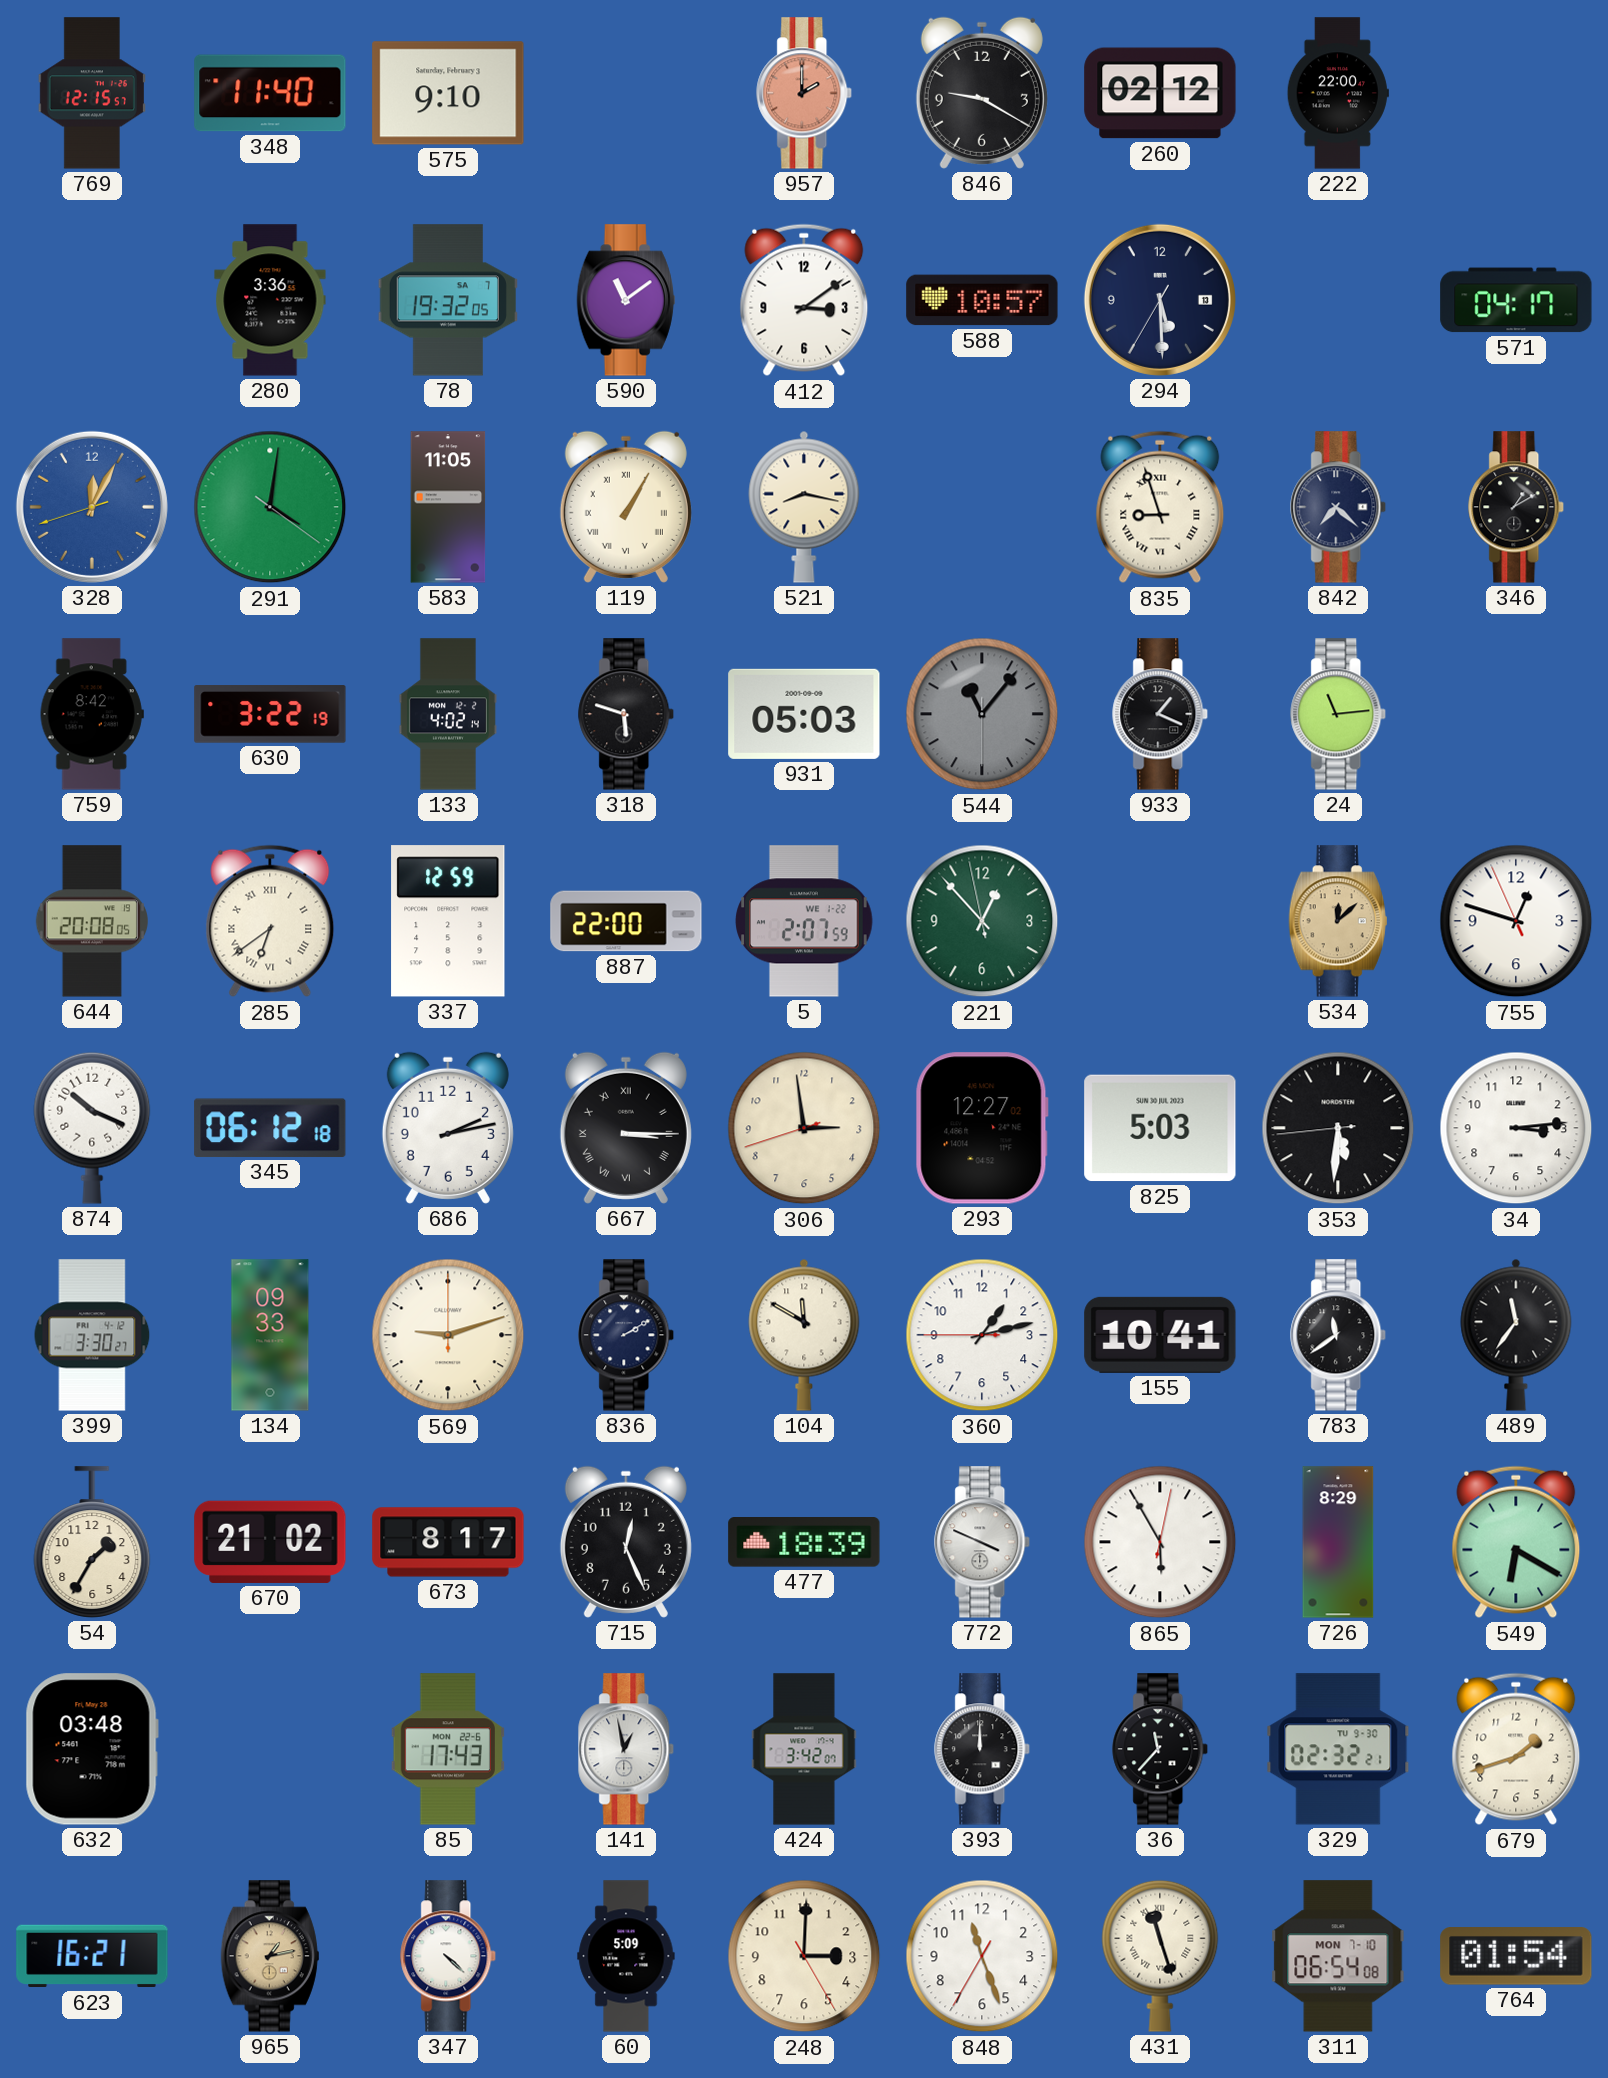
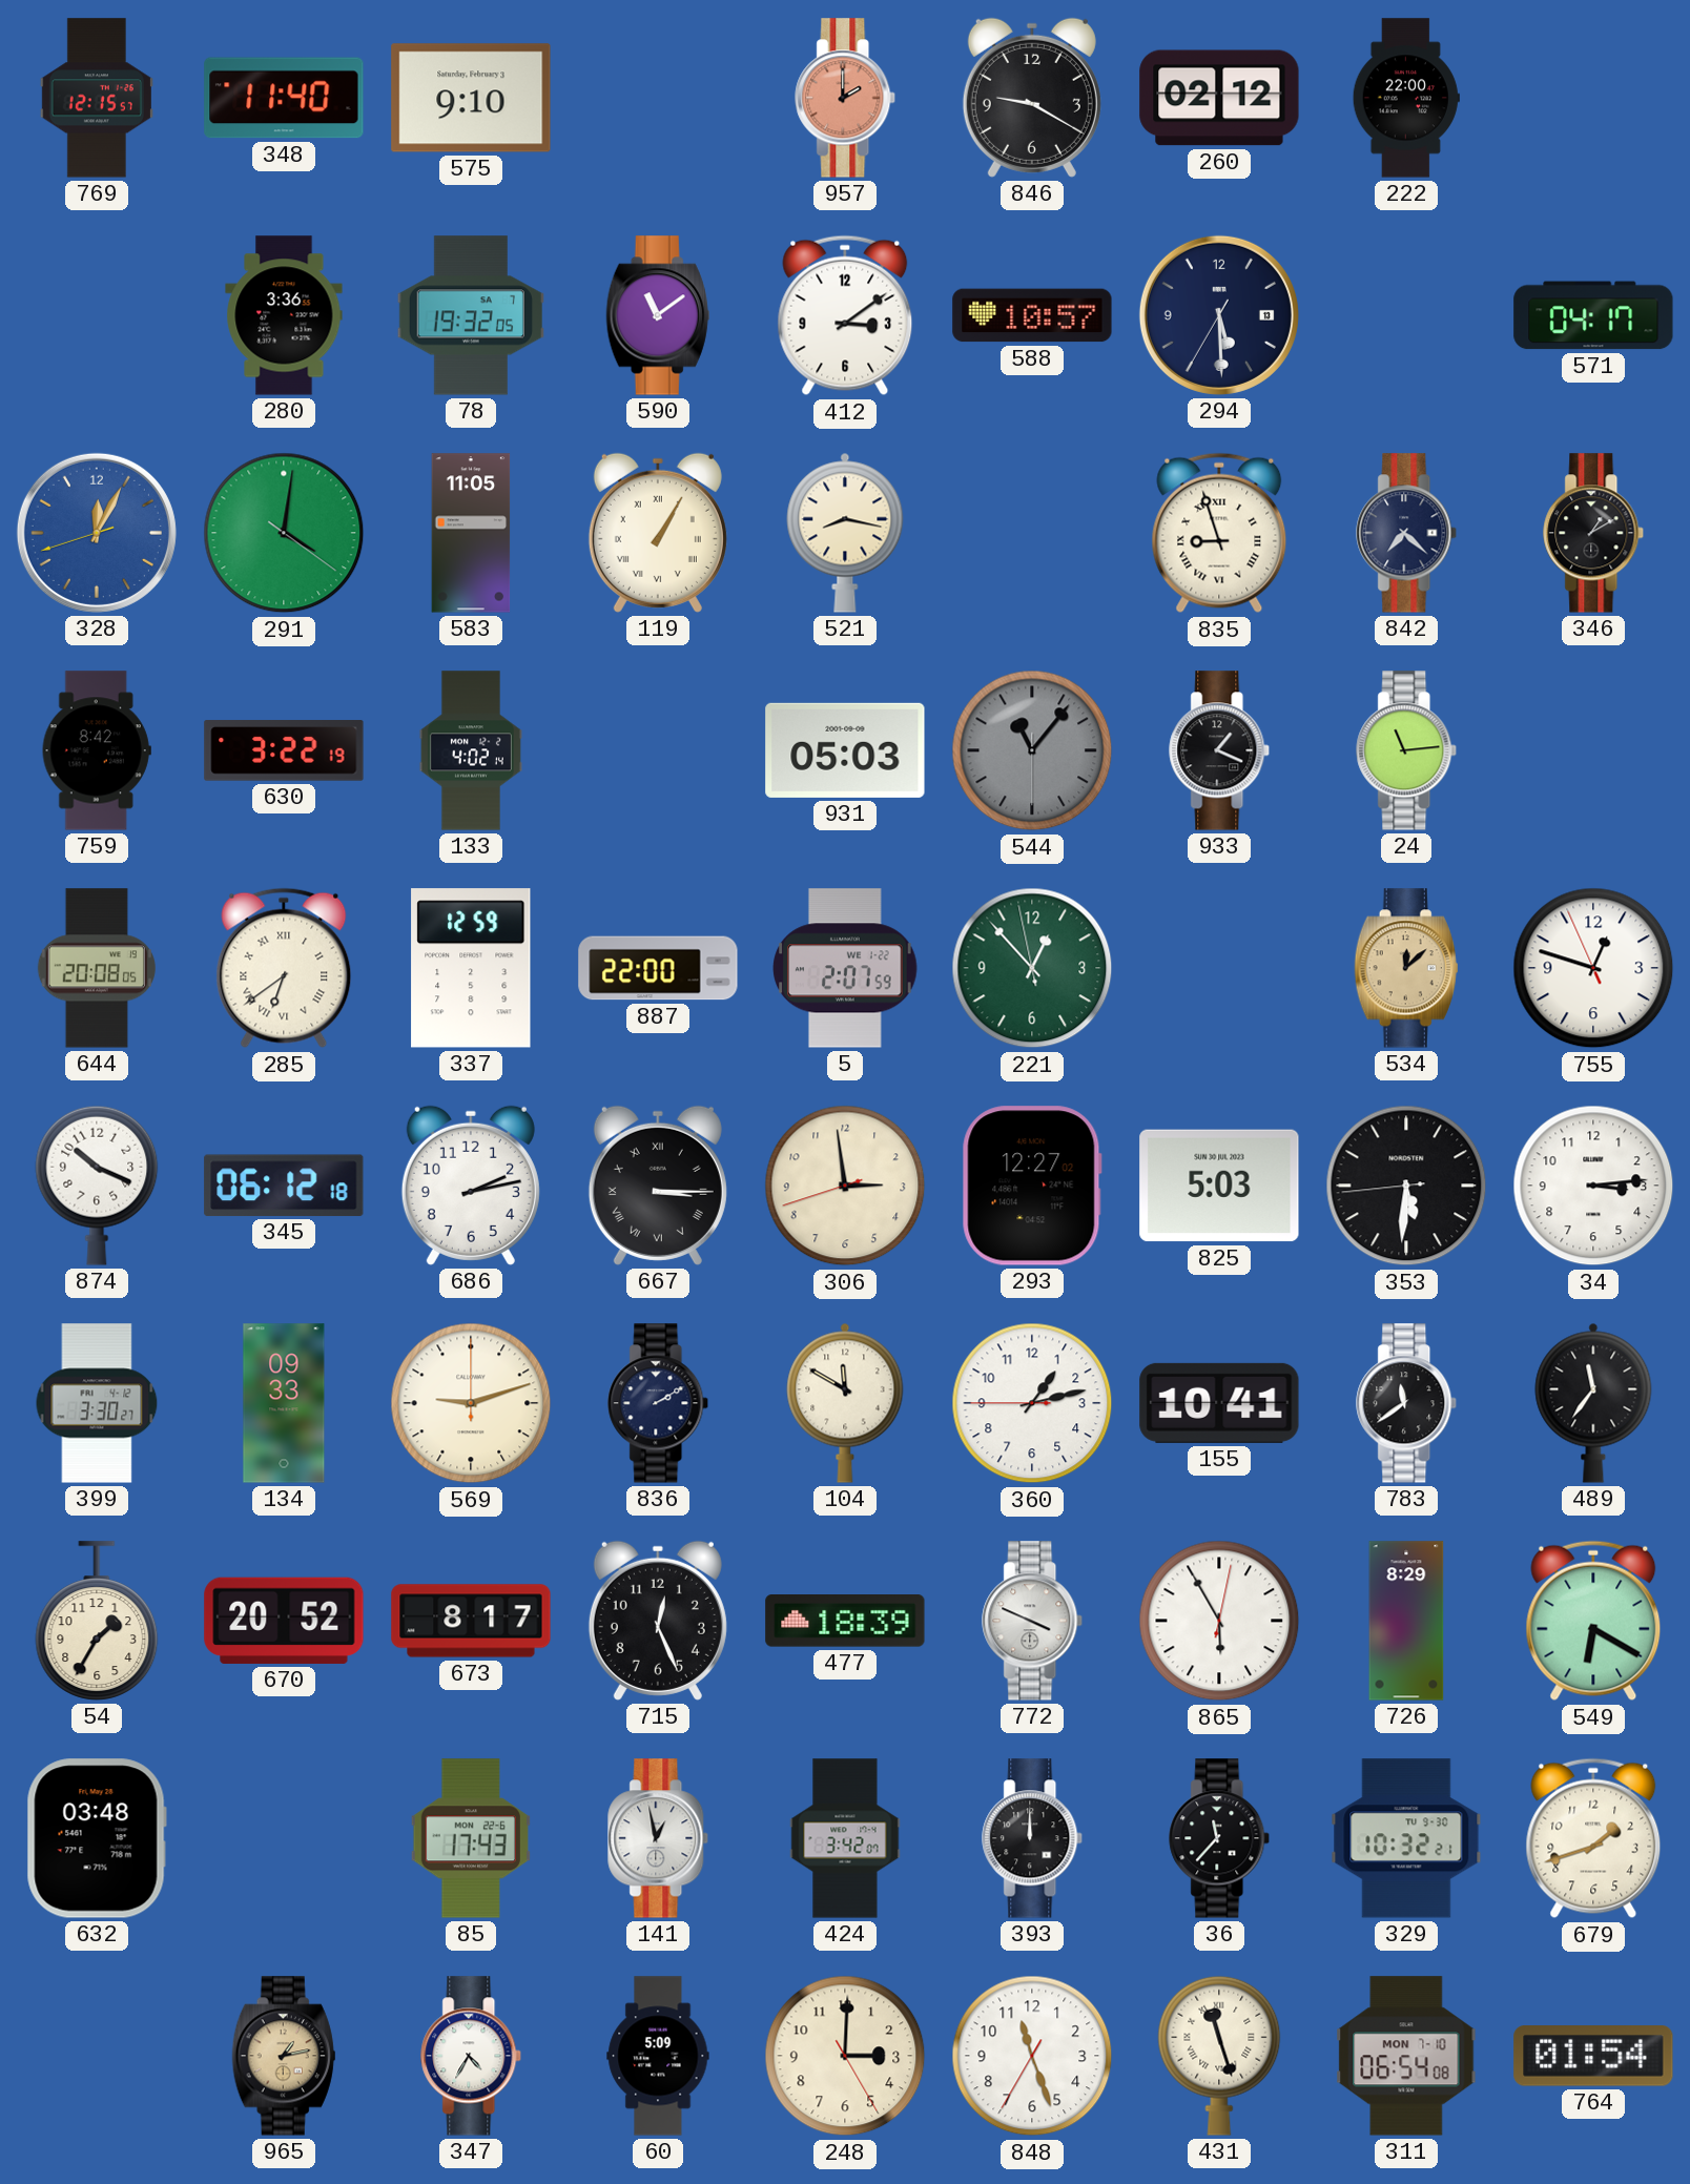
318: 5:48 -> none (627, 714)
670: 21:02 -> 20:52 (284, 1621)
329: 02:32 -> 10:32 (1406, 1838)
623: 16:21 -> none (92, 1956)
347: 4:22 -> 4:35 (472, 2056)
